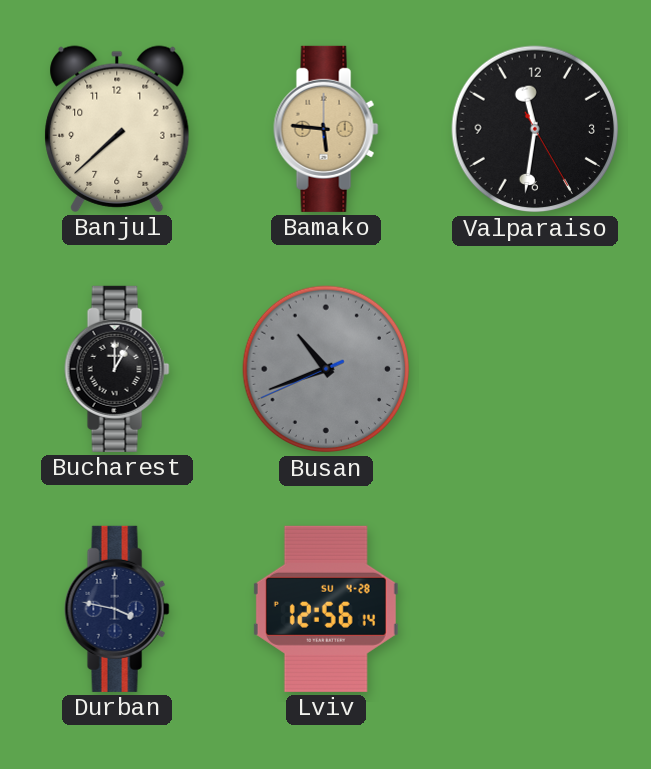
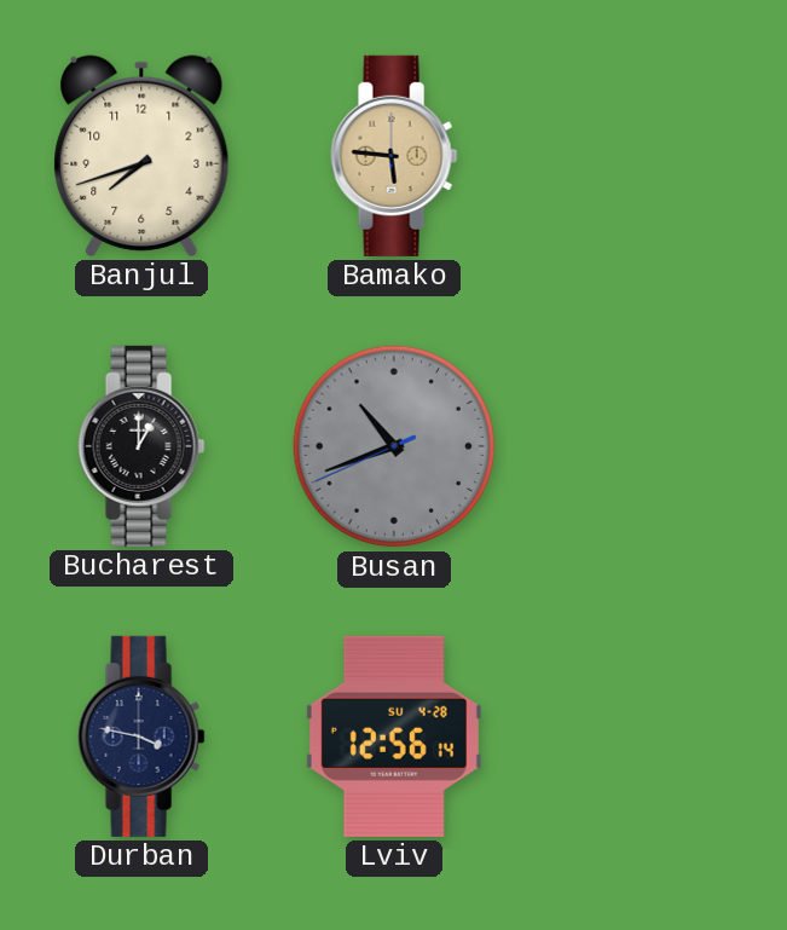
Banjul: 7:38 -> 7:42 (141, 156)
Valparaiso: 11:31 -> none (535, 129)
